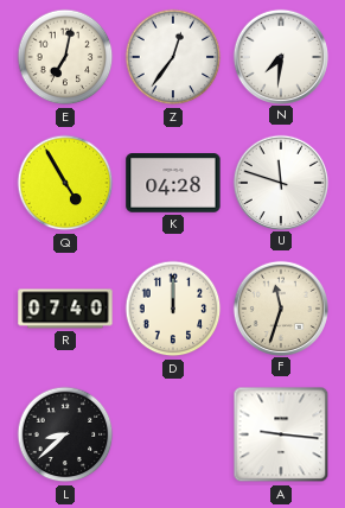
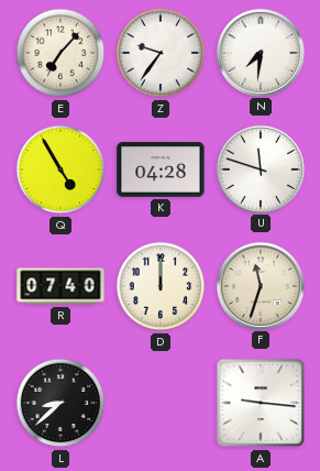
E: 7:02 -> 7:07 (60, 53)
Z: 12:36 -> 9:36 (161, 53)
